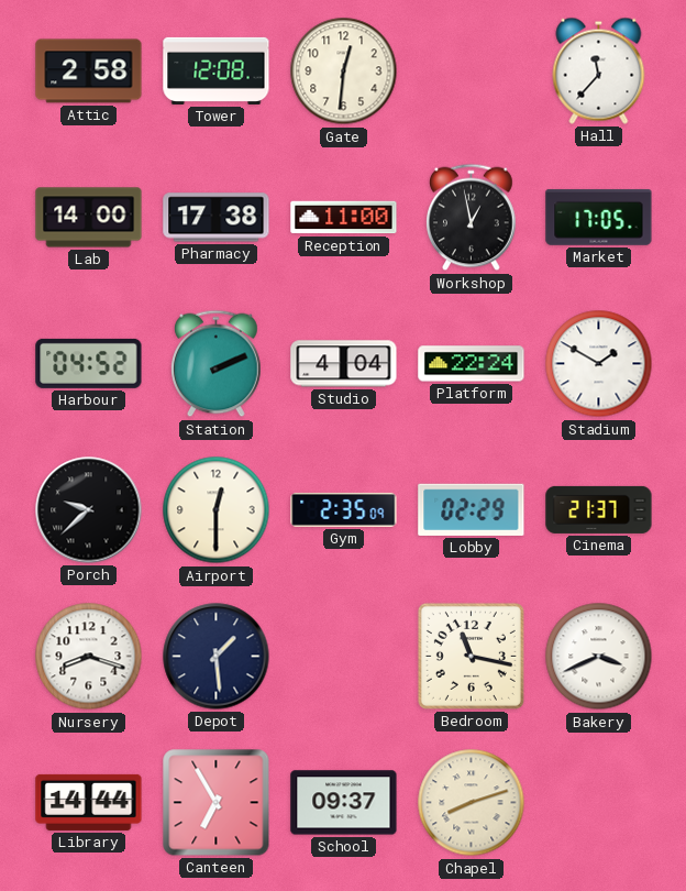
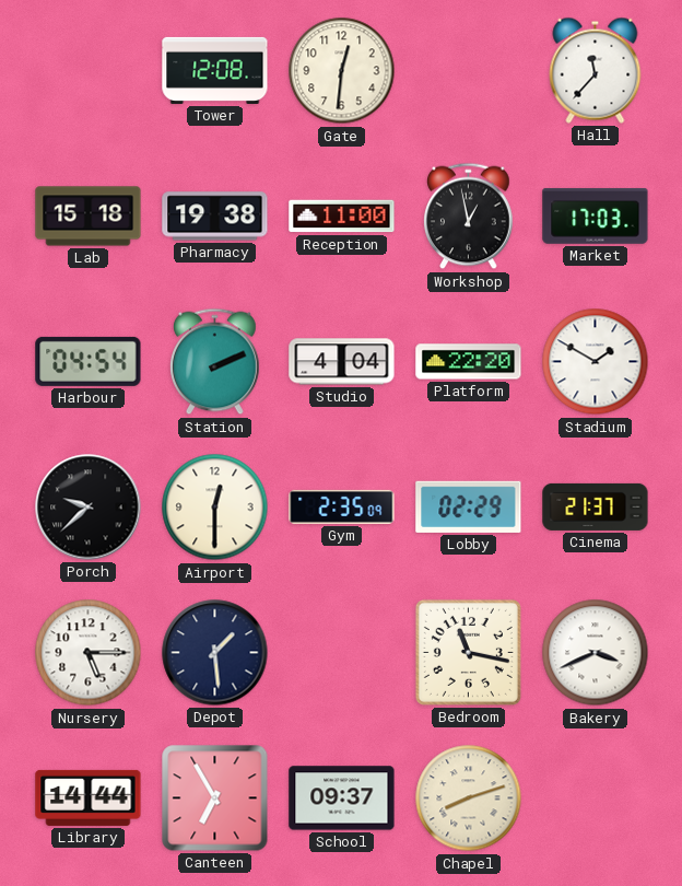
Attic: 2:58 -> none (89, 71)
Lab: 14:00 -> 15:18 (89, 217)
Pharmacy: 17:38 -> 19:38 (215, 217)
Market: 17:05 -> 17:03 (596, 215)
Harbour: 04:52 -> 04:54 (89, 361)
Platform: 22:24 -> 22:20 (469, 362)
Nursery: 8:18 -> 5:15 (89, 653)
